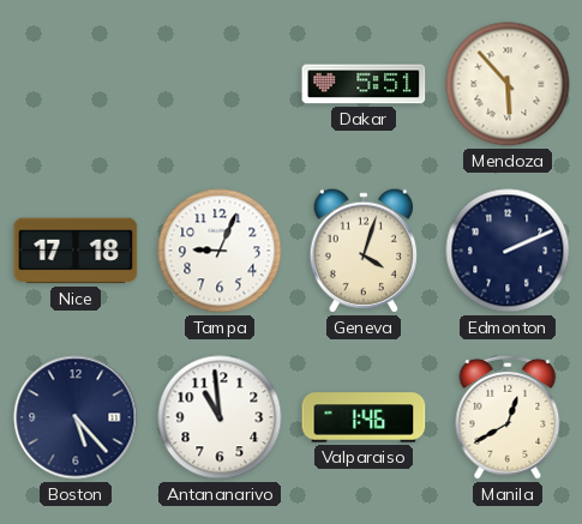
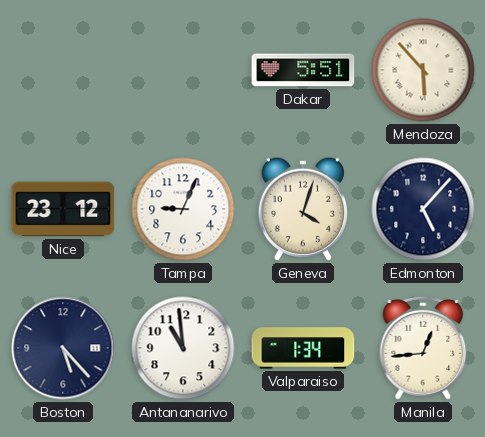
Nice: 17:18 -> 23:12 (63, 209)
Edmonton: 2:11 -> 5:07 (423, 209)
Valparaiso: 1:46 -> 1:34 (303, 348)
Manila: 12:40 -> 12:44 (423, 348)
